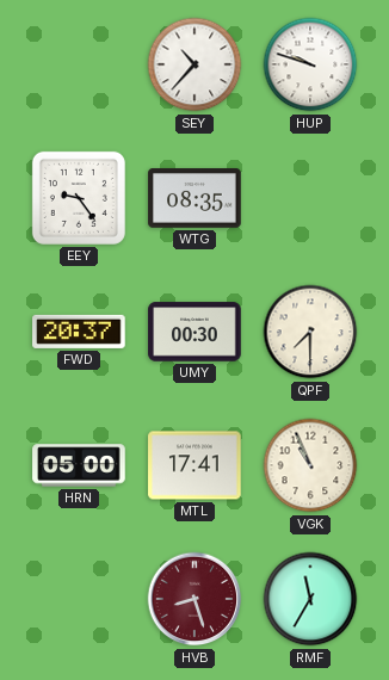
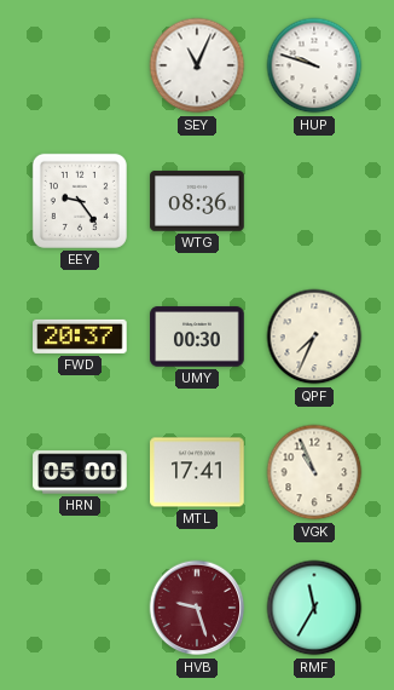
SEY: 10:37 -> 11:04 (197, 65)
WTG: 08:35 -> 08:36 (197, 201)
QPF: 7:30 -> 7:34 (314, 337)
HVB: 8:27 -> 9:27 (197, 608)
